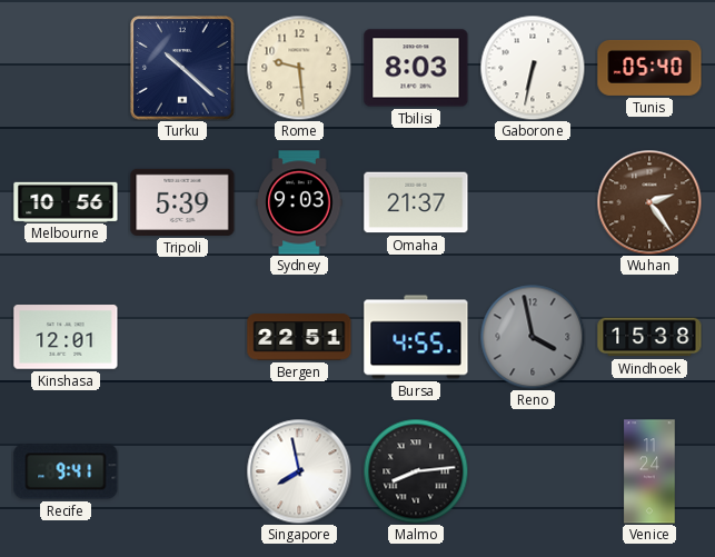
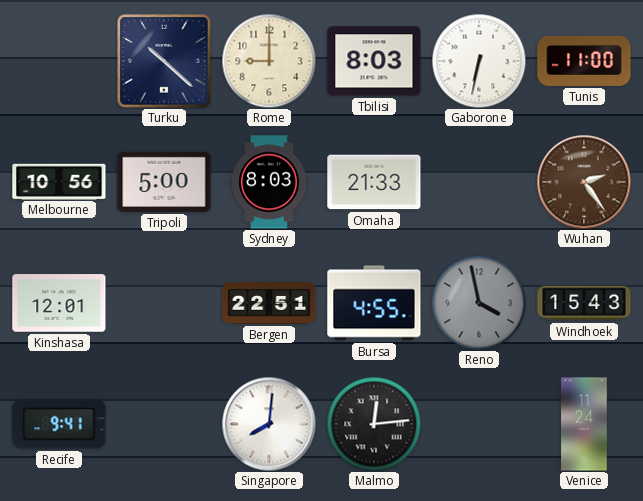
Rome: 9:29 -> 9:00 (269, 61)
Tunis: 05:40 -> 11:00 (584, 61)
Tripoli: 5:39 -> 5:00 (164, 182)
Sydney: 9:03 -> 8:03 (269, 182)
Omaha: 21:37 -> 21:33 (374, 182)
Windhoek: 15:38 -> 15:43 (584, 303)
Singapore: 7:58 -> 8:01 (269, 424)
Malmo: 8:14 -> 12:14 (374, 424)
